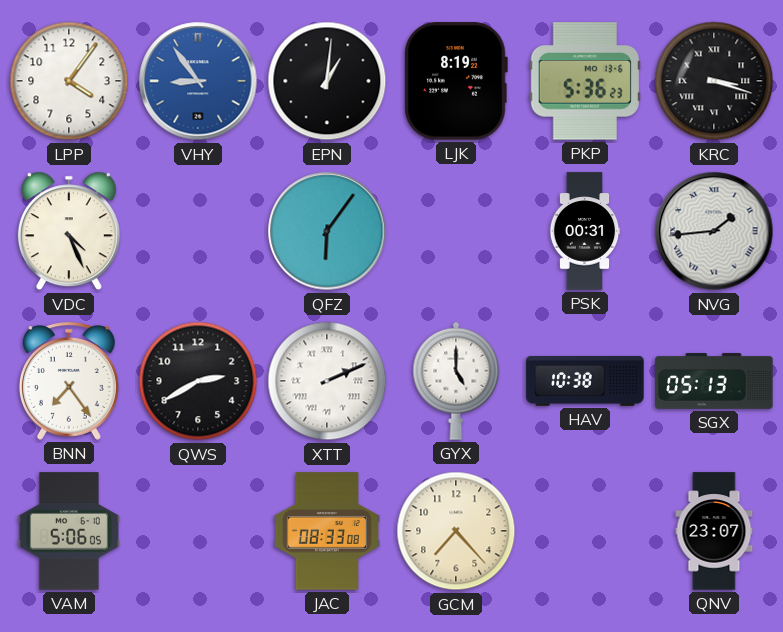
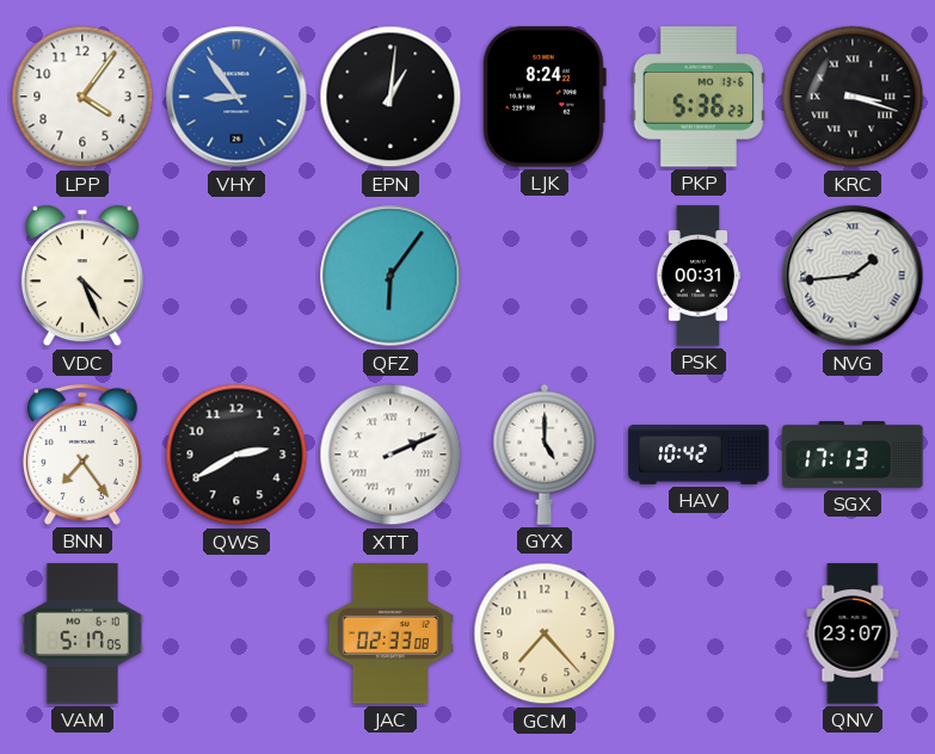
LJK: 8:19 -> 8:24 (545, 97)
HAV: 10:38 -> 10:42 (699, 455)
SGX: 05:13 -> 17:13 (853, 456)
VAM: 5:06 -> 5:17 (82, 634)
JAC: 08:33 -> 02:33 (390, 634)
